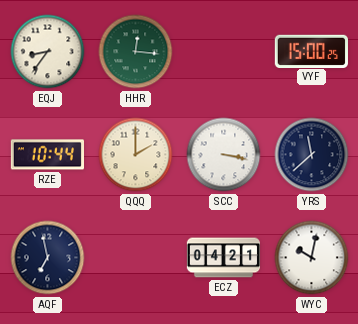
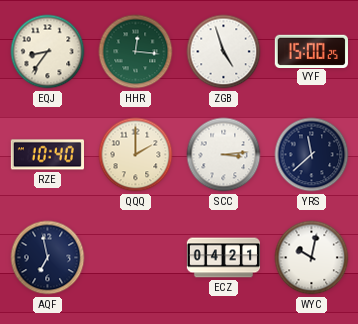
ZGB: none -> 4:57 (224, 52)
RZE: 10:44 -> 10:40 (47, 155)
SCC: 3:17 -> 3:14 (224, 155)
